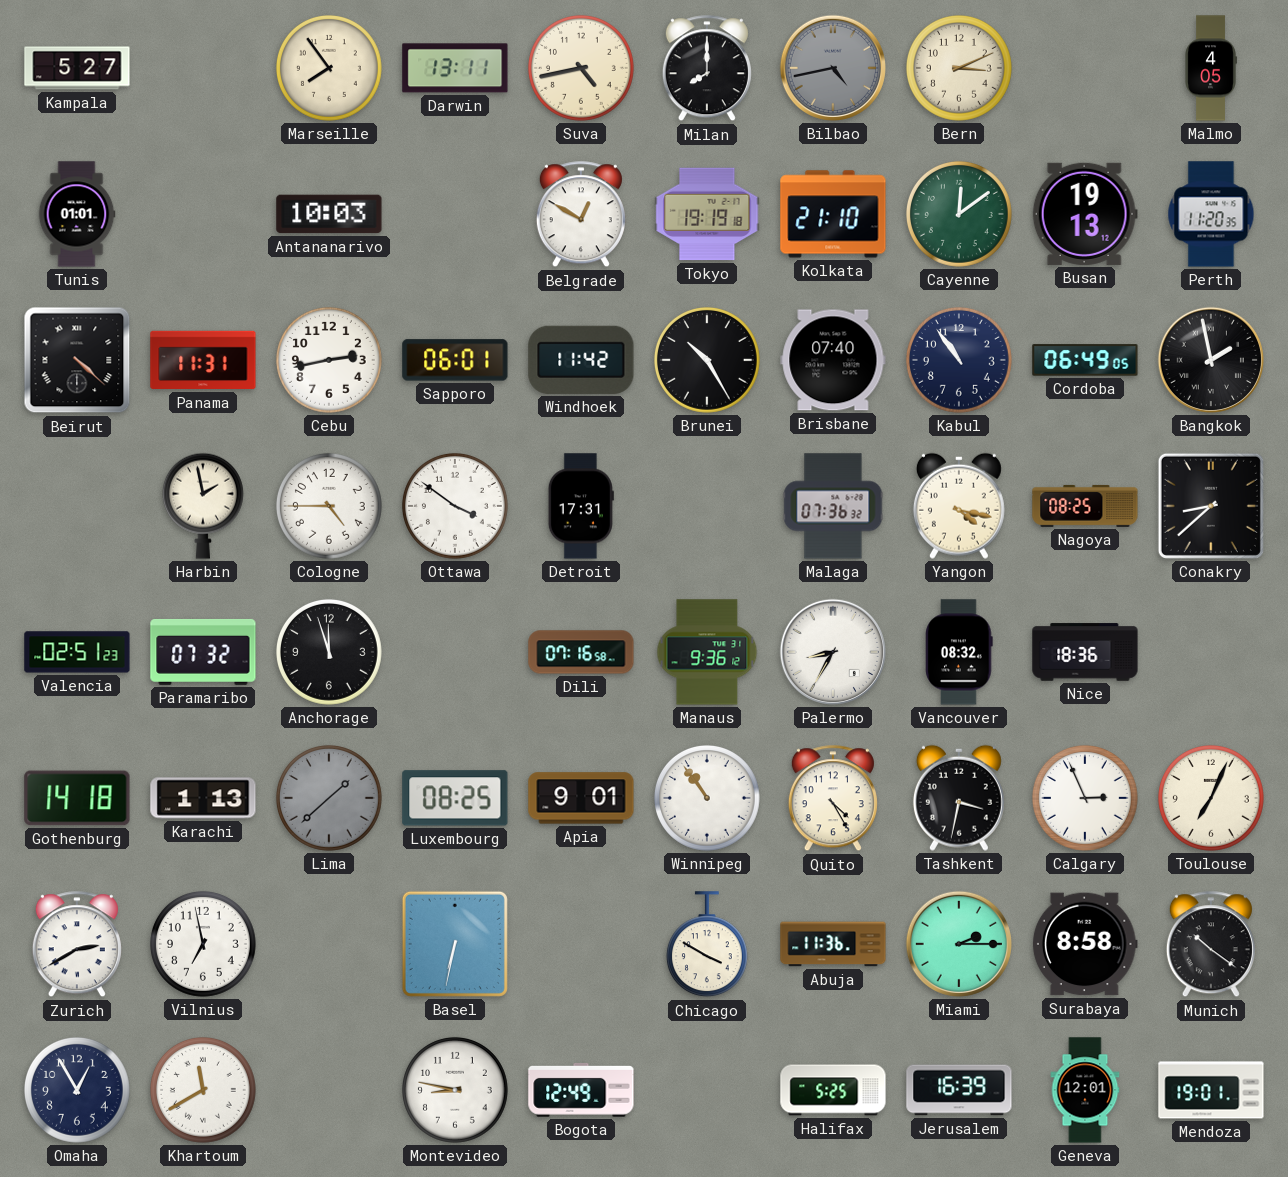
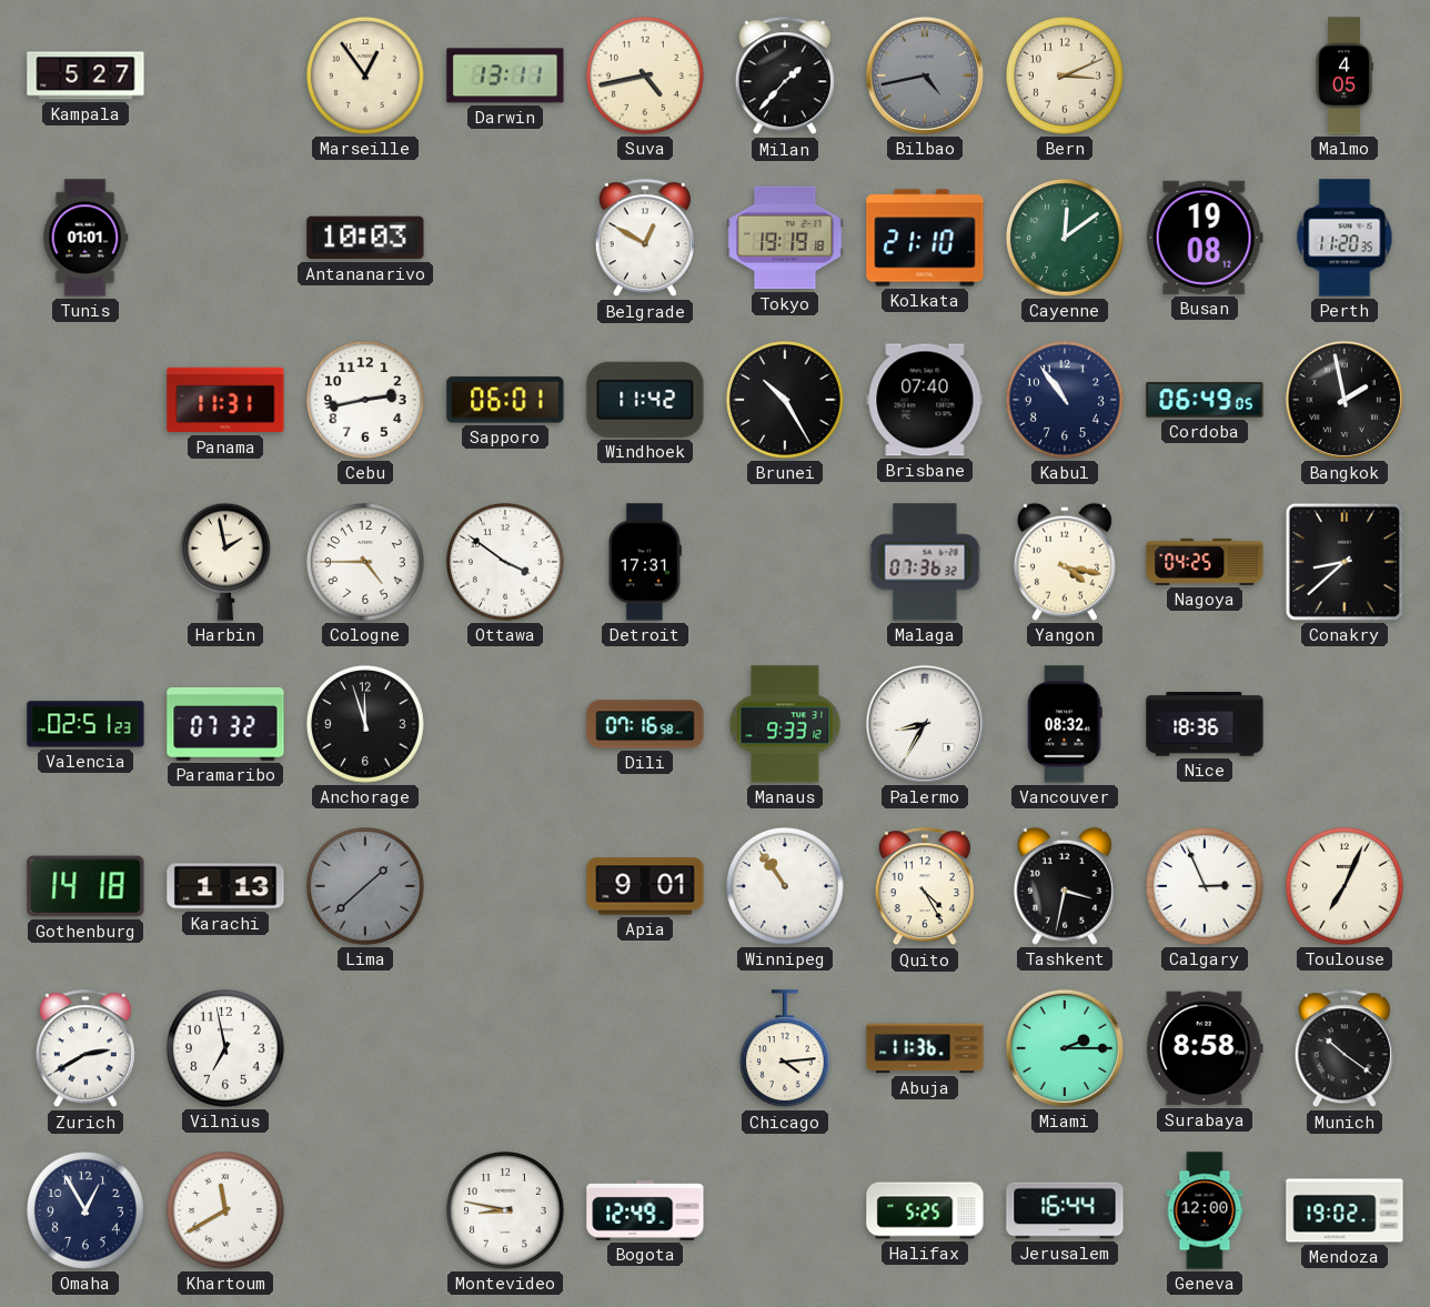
Marseille: 7:54 -> 12:54 (365, 76)
Milan: 8:00 -> 1:37 (785, 77)
Busan: 19:13 -> 19:08 (1205, 238)
Beirut: 4:22 -> none (77, 360)
Nagoya: 08:25 -> 04:25 (1205, 562)
Manaus: 9:36 -> 9:33 (785, 724)
Luxembourg: 08:25 -> none (455, 798)
Basel: 6:32 -> none (455, 944)
Chicago: 3:50 -> 4:14 (785, 1049)
Jerusalem: 16:39 -> 16:44 (1065, 1210)
Geneva: 12:01 -> 12:00 (1205, 1210)
Mendoza: 19:01 -> 19:02 (1345, 1210)
